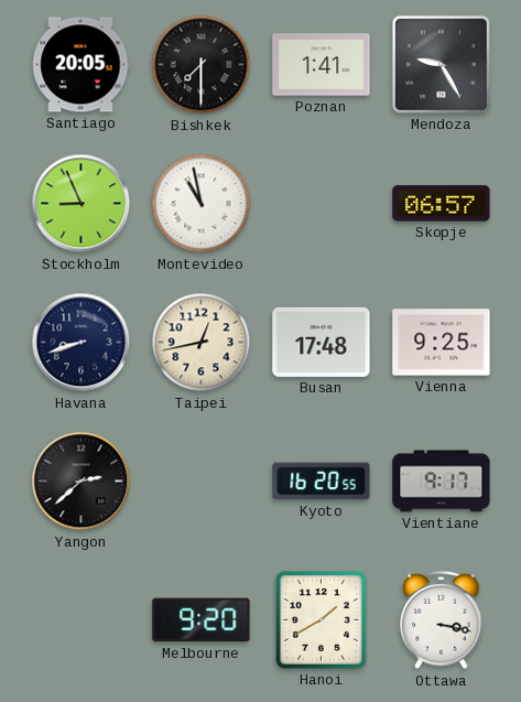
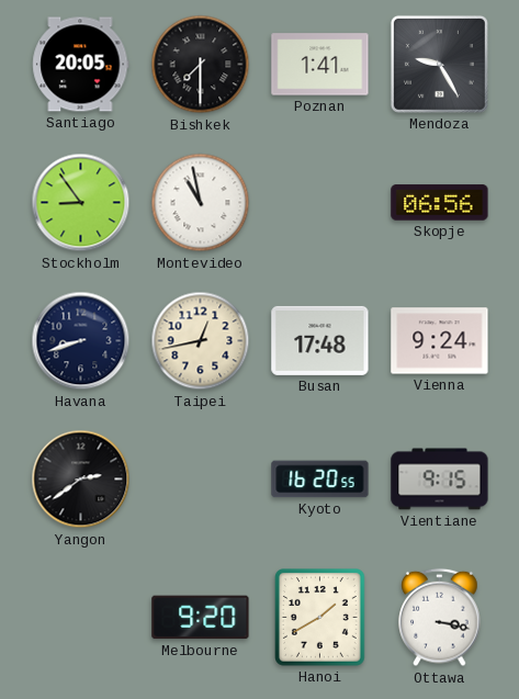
Stockholm: 8:56 -> 8:54 (81, 203)
Skopje: 06:57 -> 06:56 (440, 203)
Vienna: 9:25 -> 9:24 (440, 341)
Yangon: 2:38 -> 2:39 (81, 480)
Vientiane: 9:17 -> 9:15 (440, 480)
